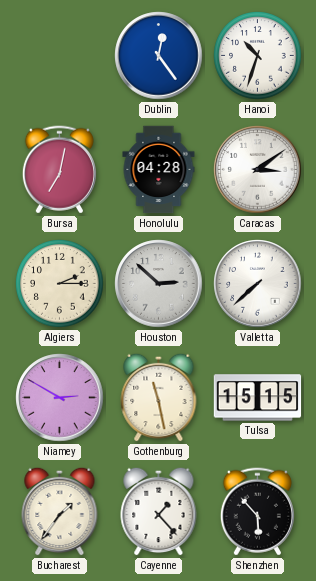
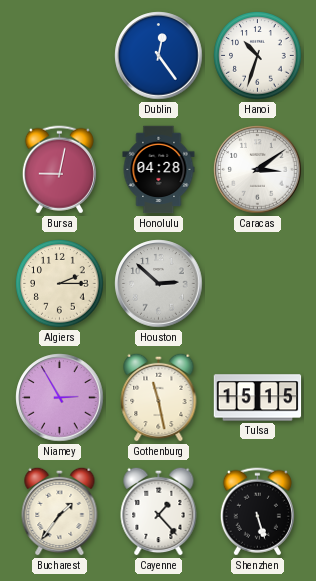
Bursa: 7:02 -> 9:02 (59, 170)
Valletta: 7:38 -> none (258, 284)
Niamey: 2:50 -> 2:55 (60, 398)
Shenzhen: 5:53 -> 5:27 (257, 512)
